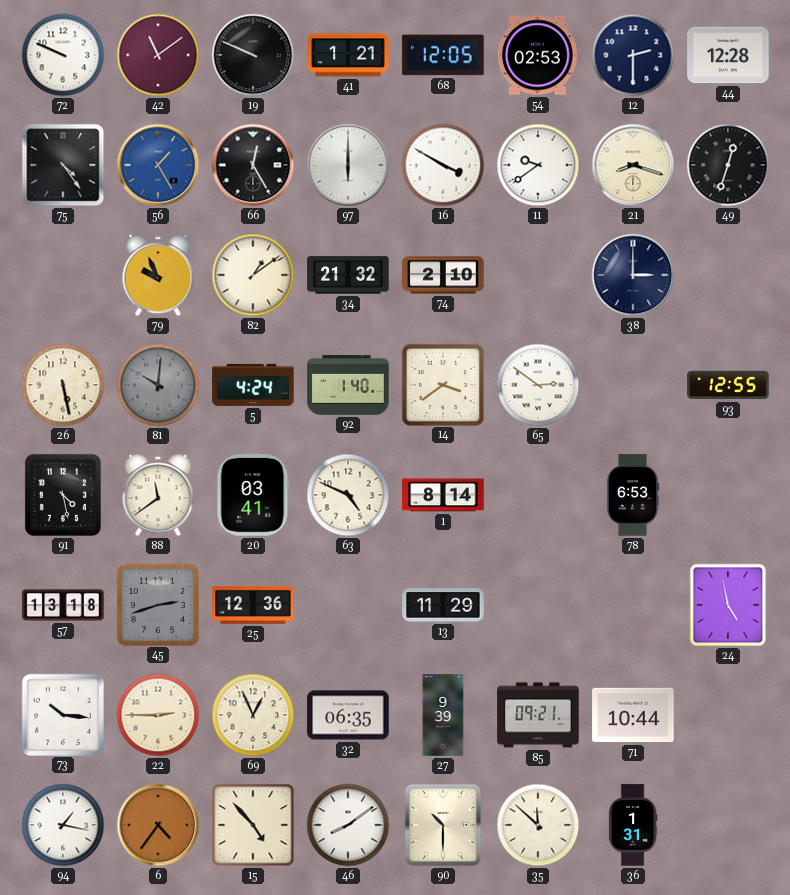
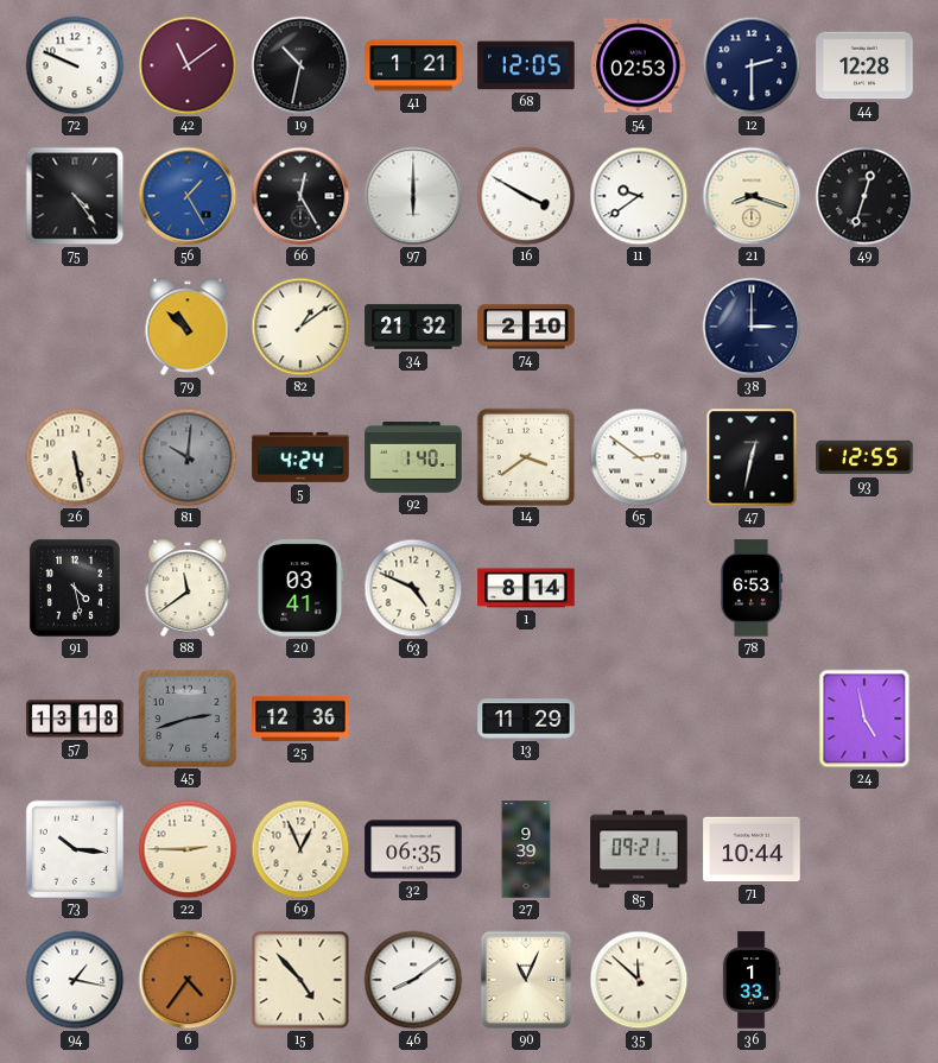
19: 9:49 -> 10:32 (300, 65)
79: 9:56 -> 10:52 (188, 327)
47: none -> 12:32 (752, 457)
90: 10:30 -> 11:04 (526, 980)
36: 1:31 -> 1:33 (752, 980)
